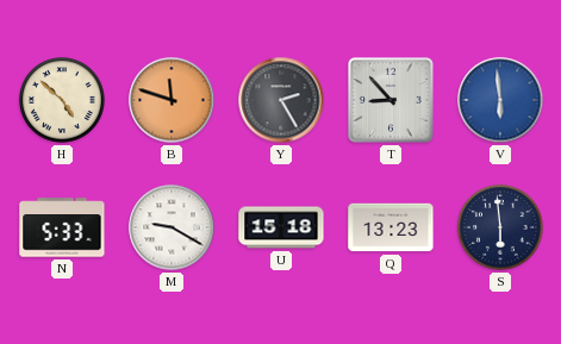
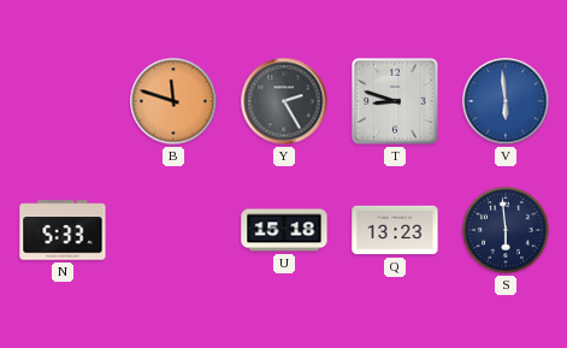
H: 4:52 -> none (62, 100)
T: 8:53 -> 8:48 (395, 101)
M: 9:20 -> none (172, 227)
